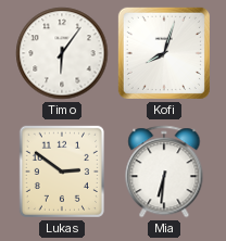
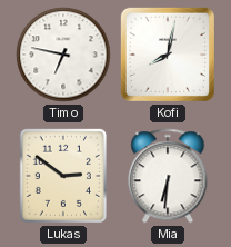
Timo: 6:06 -> 6:47 (63, 55)
Kofi: 8:03 -> 8:02 (168, 55)
